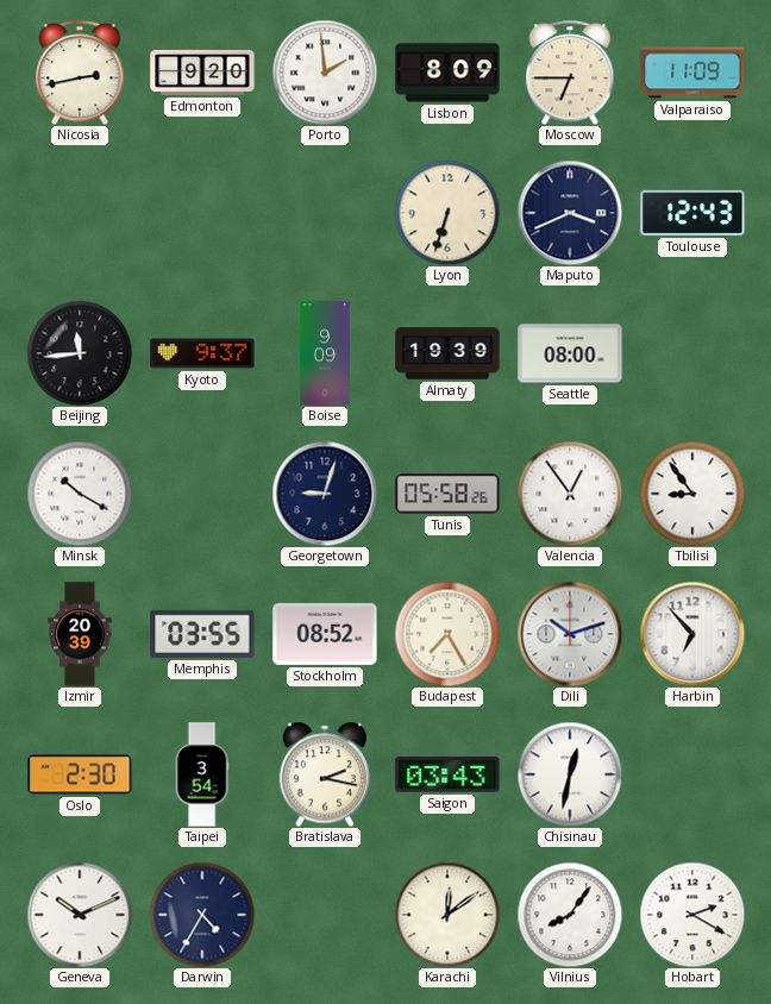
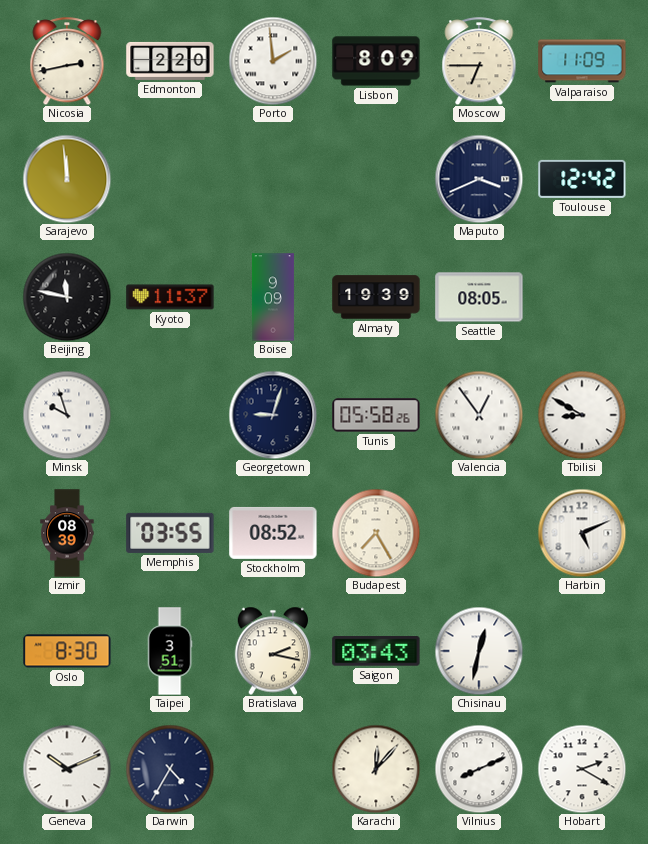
Edmonton: 9:20 -> 2:20 (170, 61)
Sarajevo: none -> 11:59 (67, 179)
Lyon: 6:33 -> none (447, 213)
Toulouse: 12:43 -> 12:42 (582, 179)
Beijing: 11:44 -> 11:47 (67, 297)
Kyoto: 9:37 -> 11:37 (170, 297)
Seattle: 08:00 -> 08:05 (479, 297)
Minsk: 10:20 -> 9:57 (67, 415)
Tbilisi: 8:54 -> 8:50 (582, 415)
Izmir: 20:39 -> 08:39 (67, 533)
Dili: 10:12 -> none (570, 634)
Harbin: 6:53 -> 5:11 (582, 533)
Oslo: 2:30 -> 8:30 (67, 651)
Taipei: 3:54 -> 3:51 (170, 651)
Karachi: 12:09 -> 12:07 (376, 769)
Vilnius: 8:06 -> 8:11 (479, 769)
